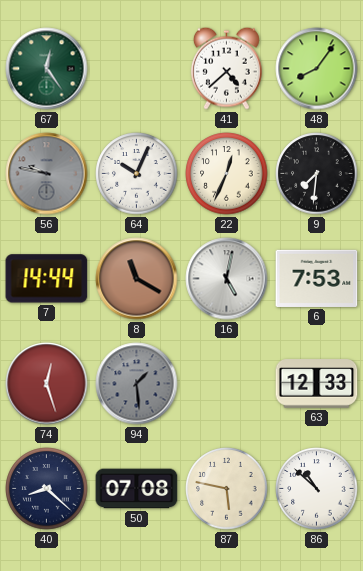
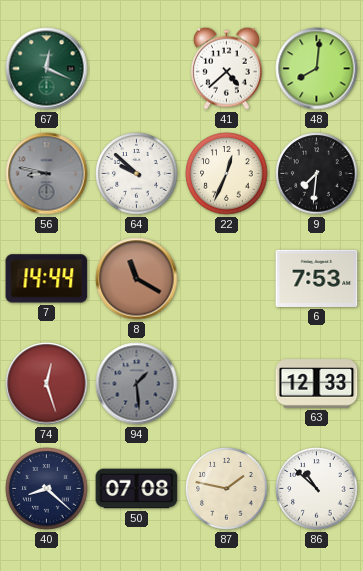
67: 12:24 -> 12:19 (47, 69)
48: 8:06 -> 8:01 (317, 69)
56: 9:47 -> 8:47 (47, 174)
64: 10:04 -> 9:52 (137, 174)
16: 5:02 -> none (227, 279)
87: 5:47 -> 1:47 (227, 489)
